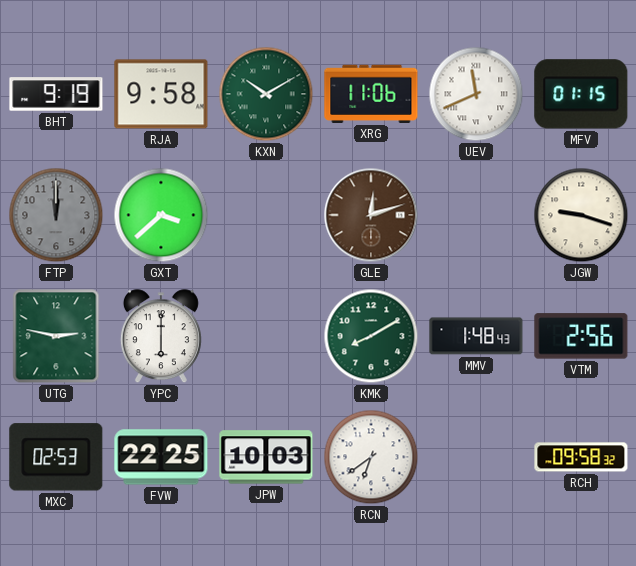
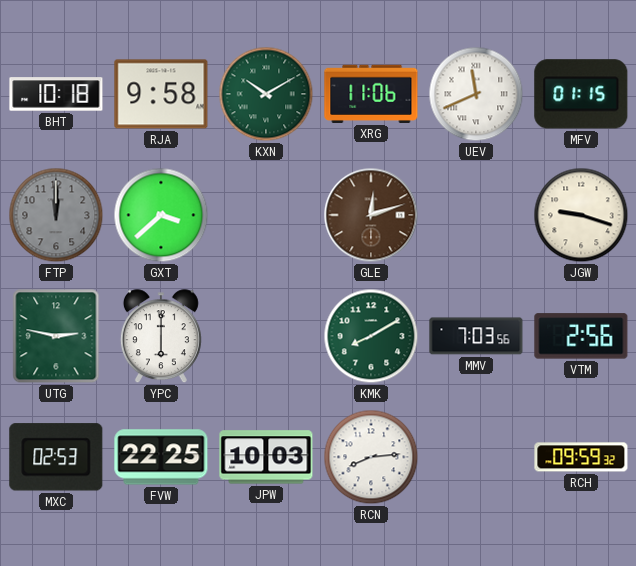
BHT: 9:19 -> 10:18 (56, 94)
MMV: 1:48 -> 7:03 (476, 336)
RCN: 6:39 -> 8:14 (371, 457)
RCH: 09:58 -> 09:59 (581, 457)
